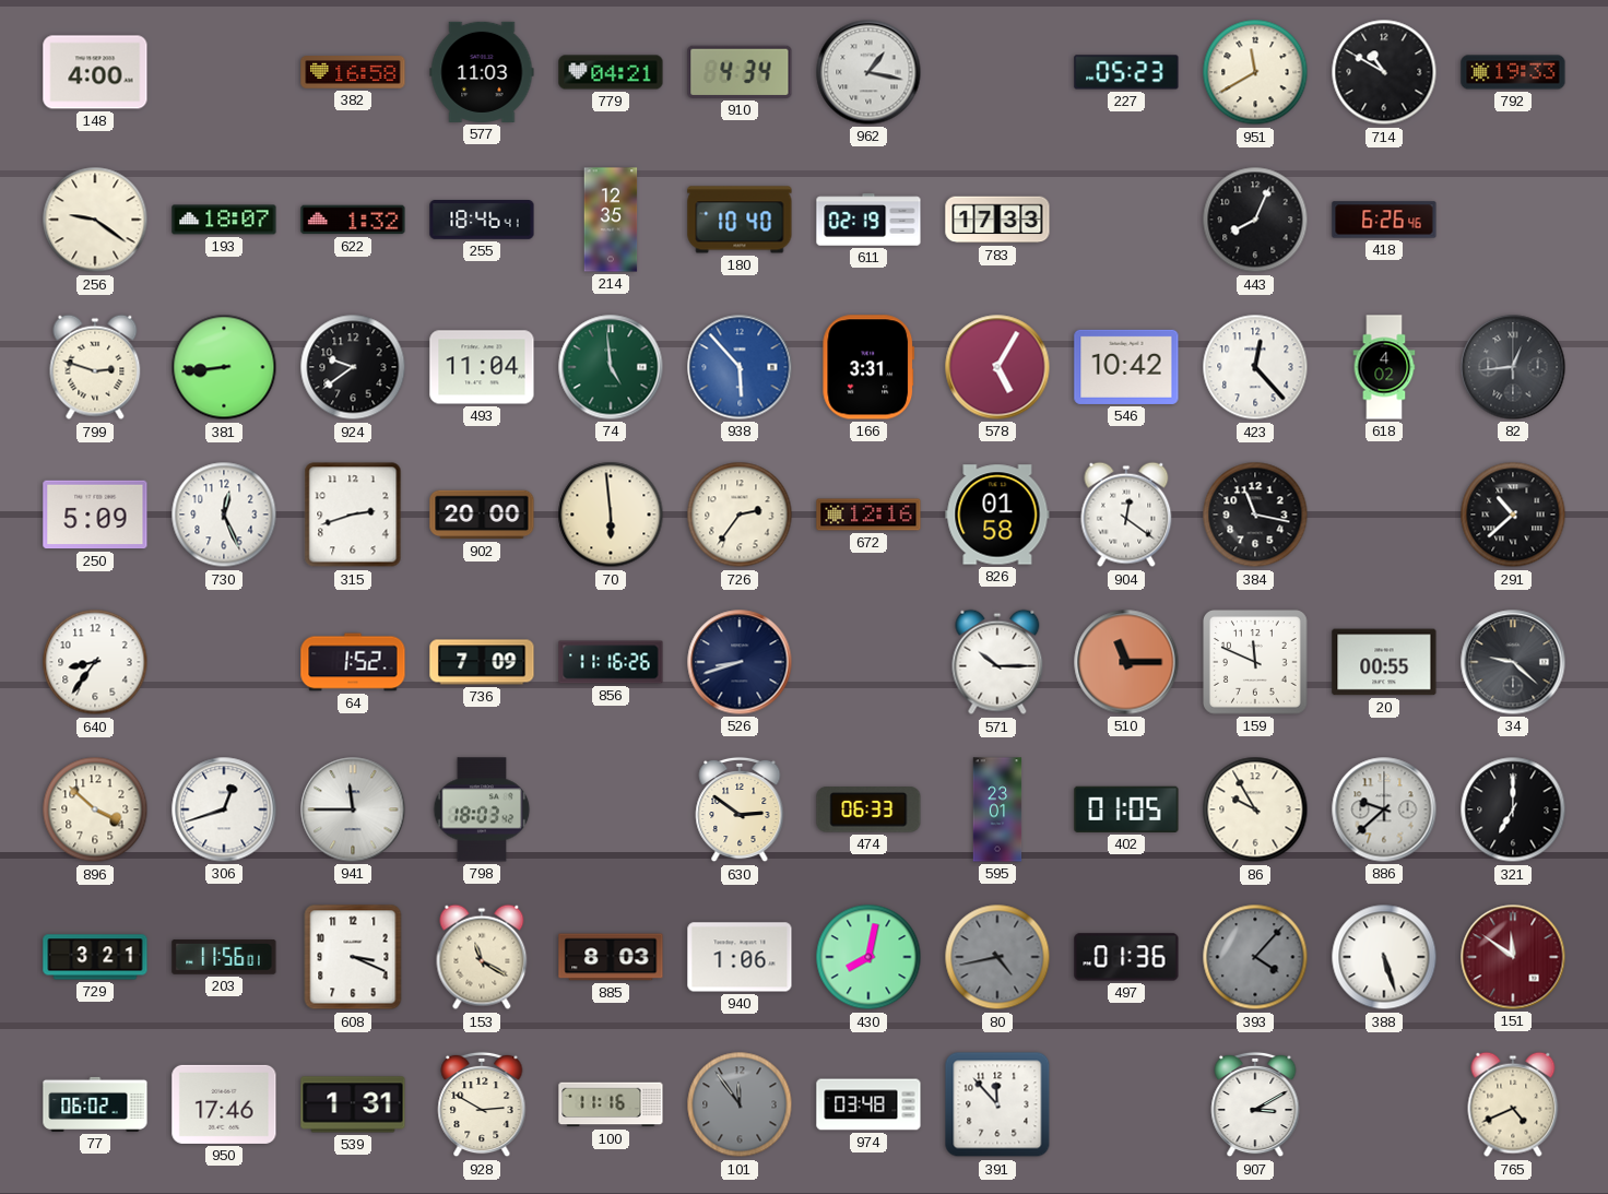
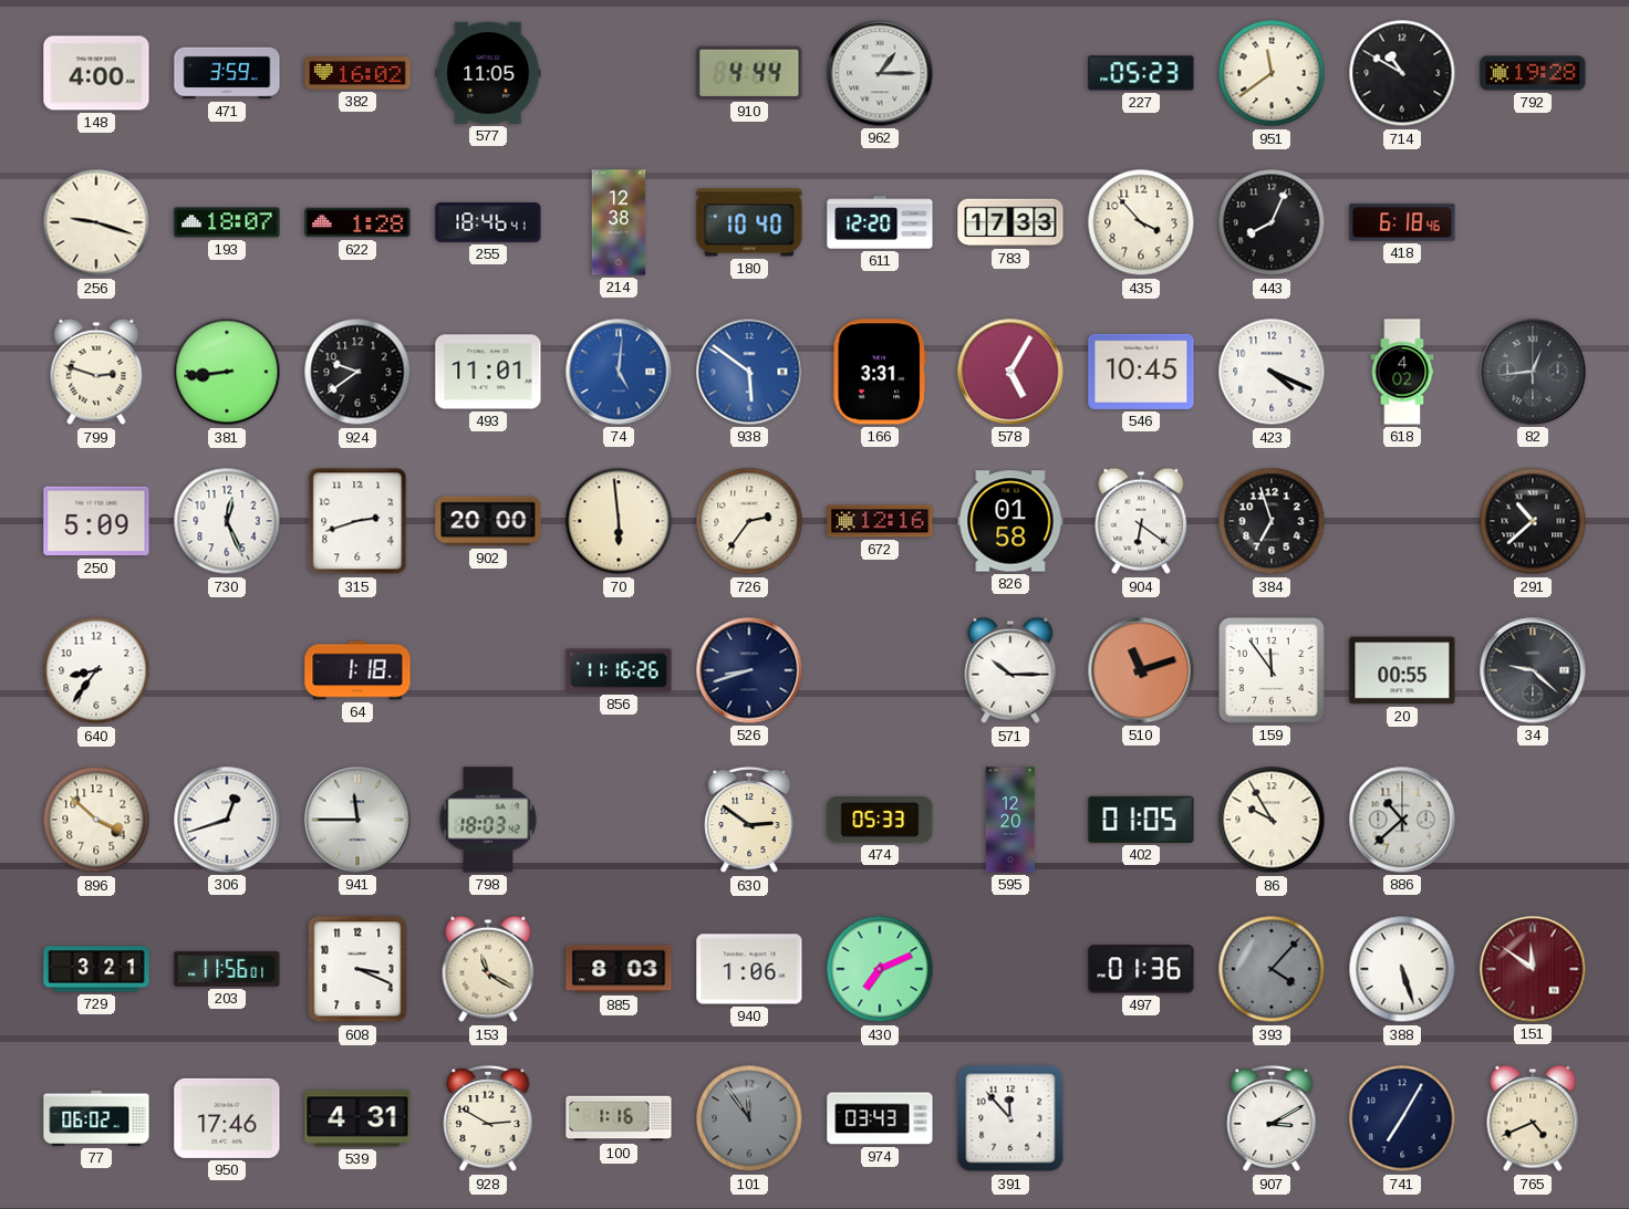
471: none -> 3:59 (227, 73)
382: 16:58 -> 16:02 (357, 73)
577: 11:03 -> 11:05 (488, 73)
779: 04:21 -> none (611, 72)
910: 4:34 -> 4:44 (749, 73)
962: 1:17 -> 1:15 (880, 73)
951: 11:40 -> 11:39 (1272, 73)
792: 19:33 -> 19:28 (1533, 73)
256: 9:21 -> 9:18 (96, 222)
622: 1:32 -> 1:28 (357, 222)
214: 12:35 -> 12:38 (619, 222)
611: 02:19 -> 12:20 (880, 222)
435: none -> 3:53 (1141, 222)
418: 6:26 -> 6:18 (1402, 222)
493: 11:04 -> 11:01 (488, 372)
74: 4:59 -> 5:01 (619, 372)
74 dial: green -> blue (619, 372)
938: 5:53 -> 5:51 (749, 372)
546: 10:42 -> 10:45 (1141, 372)
423: 12:23 -> 4:19 (1272, 372)
904: 12:21 -> 6:21 (1141, 521)
384: 11:17 -> 6:57 (1272, 521)
64: 1:52 -> 1:18 (357, 670)
736: 7:09 -> none (482, 662)
510: 11:15 -> 11:12 (1141, 670)
159: 11:49 -> 11:54 (1273, 671)
474: 06:33 -> 05:33 (880, 820)
595: 23:01 -> 12:20 (1010, 820)
886: 9:38 -> 10:38 (1402, 820)
321: 7:00 -> none (1513, 809)
430: 8:02 -> 7:11 (880, 969)
80: 4:43 -> none (997, 957)
539: 1:31 -> 4:31 (357, 1118)
100: 11:16 -> 1:16 (619, 1118)
974: 03:48 -> 03:43 (880, 1118)
741: none -> 7:05 (1402, 1118)
